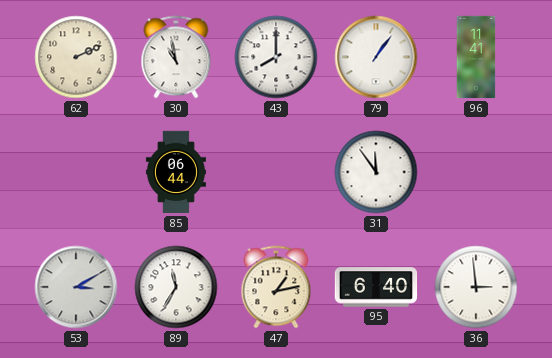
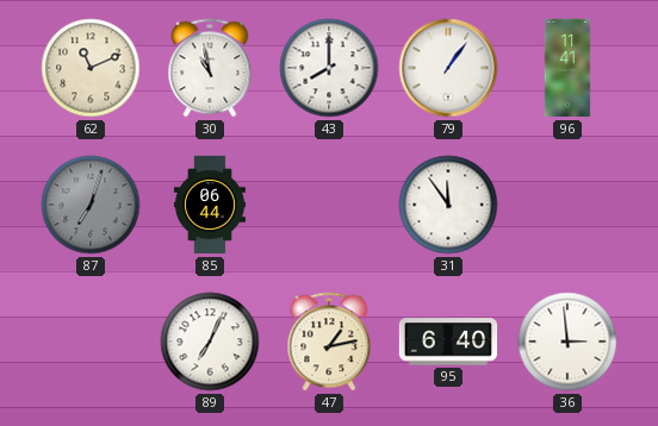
62: 2:11 -> 11:11 (91, 68)
87: none -> 7:03 (91, 205)
53: 3:10 -> none (76, 287)
89: 11:35 -> 7:04 (210, 342)
